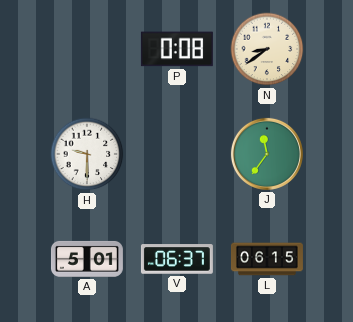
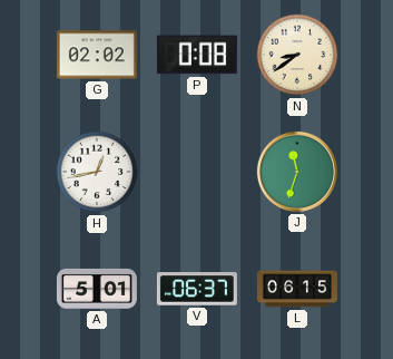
G: none -> 02:02 (97, 55)
H: 9:30 -> 12:43 (97, 172)
J: 11:36 -> 11:33 (297, 172)
